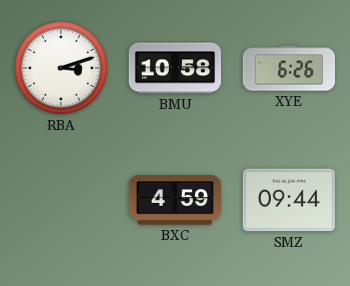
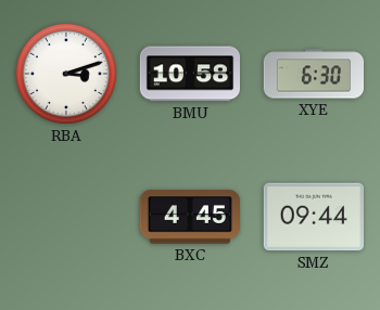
XYE: 6:26 -> 6:30 (313, 74)
BXC: 4:59 -> 4:45 (189, 217)
